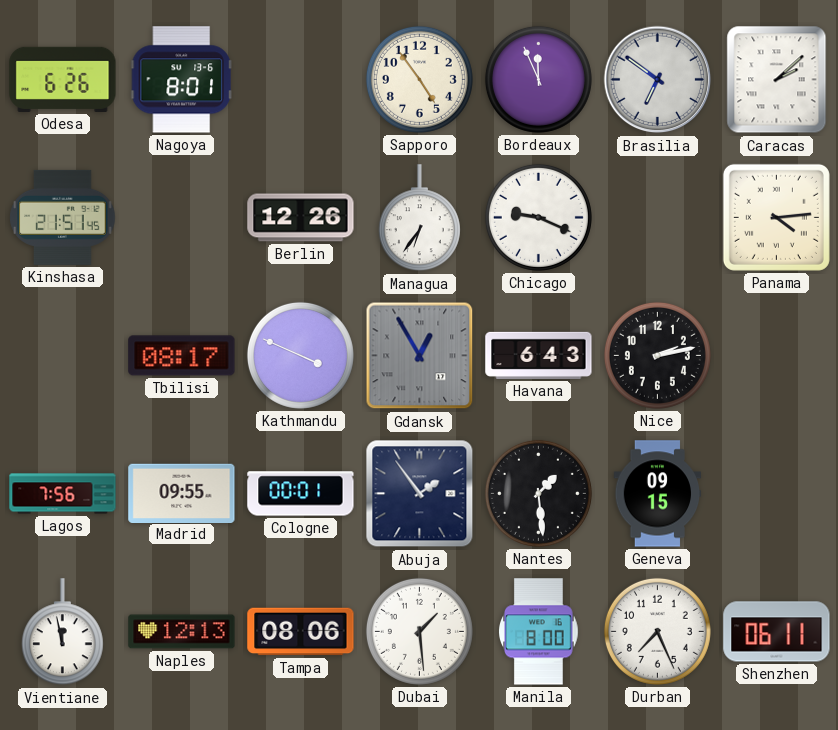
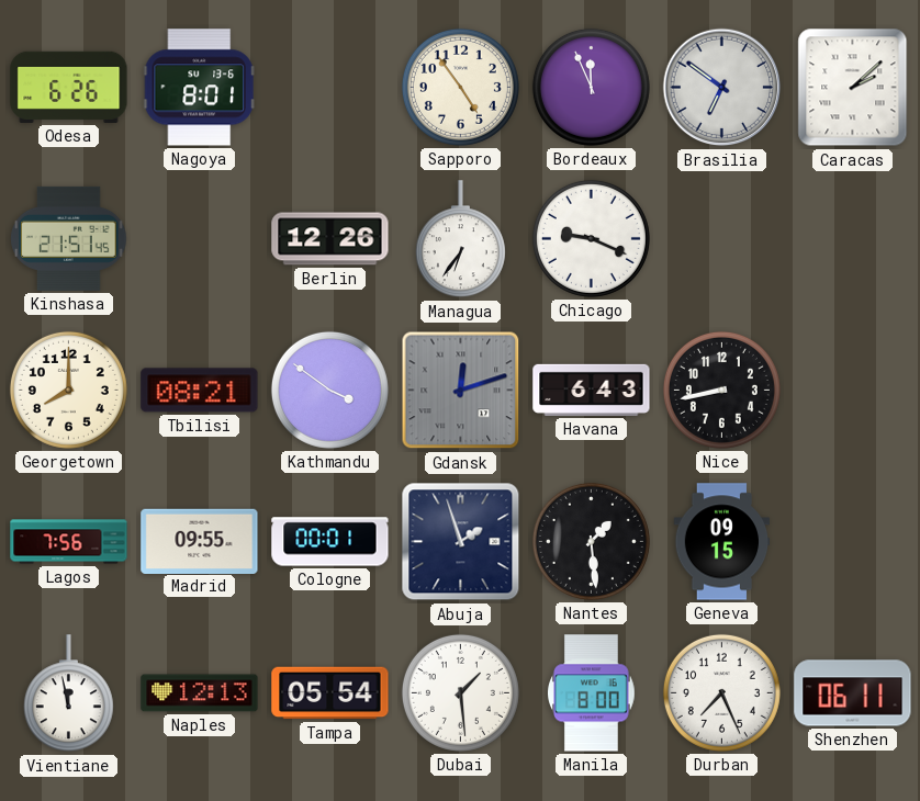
Panama: 4:14 -> none (776, 217)
Georgetown: none -> 8:00 (68, 390)
Tbilisi: 08:17 -> 08:21 (200, 391)
Kathmandu: 3:49 -> 3:51 (329, 390)
Gdansk: 12:55 -> 12:12 (461, 391)
Nice: 2:13 -> 8:43 (721, 390)
Abuja: 1:54 -> 1:57 (461, 542)
Tampa: 08:06 -> 05:54 (330, 693)
